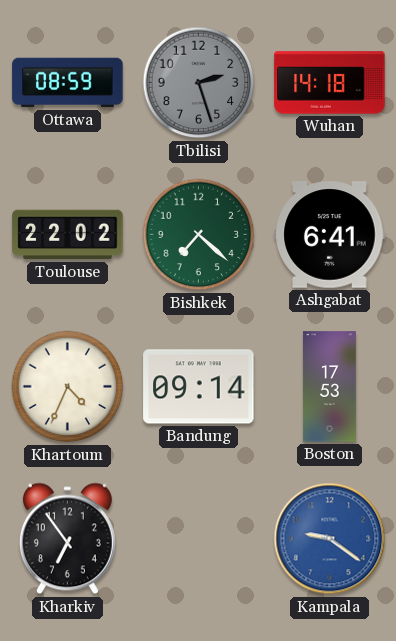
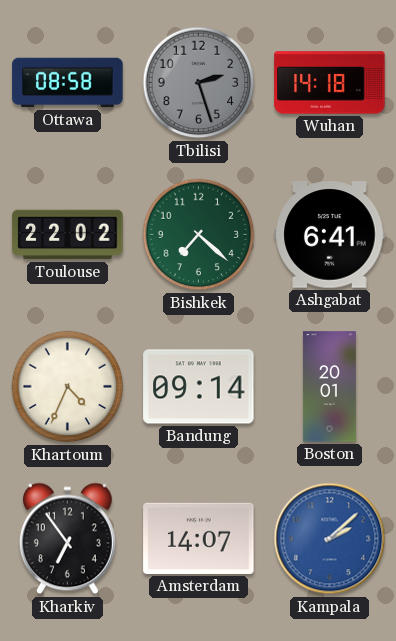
Ottawa: 08:59 -> 08:58 (68, 83)
Boston: 17:53 -> 20:01 (329, 387)
Amsterdam: none -> 14:07 (199, 538)
Kampala: 9:21 -> 2:08 (330, 539)
